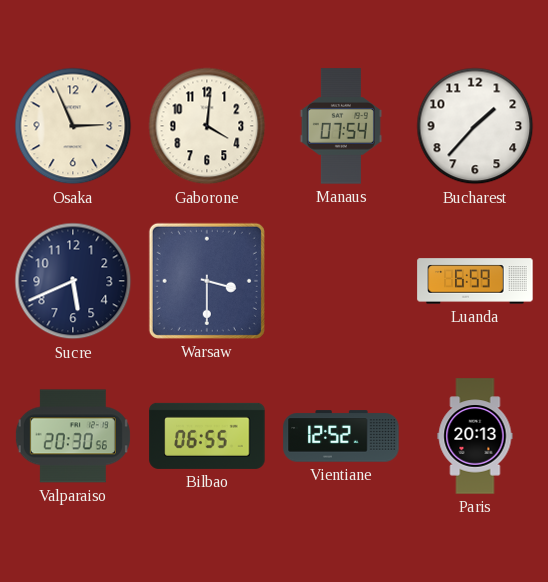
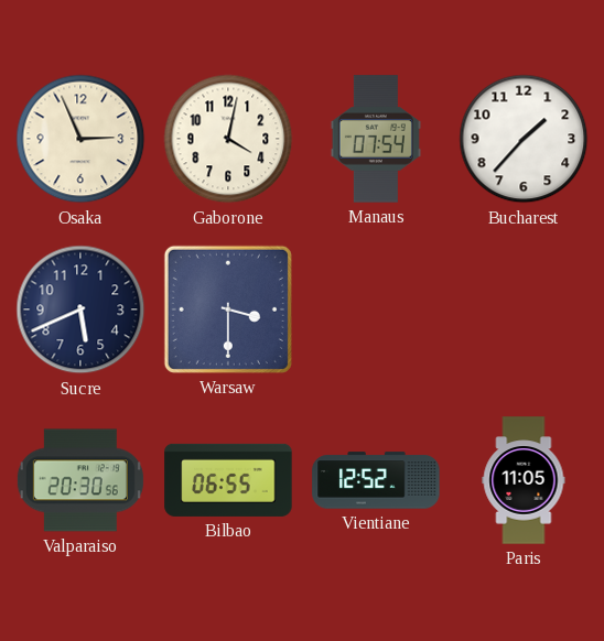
Gaborone: 4:01 -> 4:02 (228, 139)
Luanda: 6:59 -> none (475, 281)
Paris: 20:13 -> 11:05 (524, 480)
